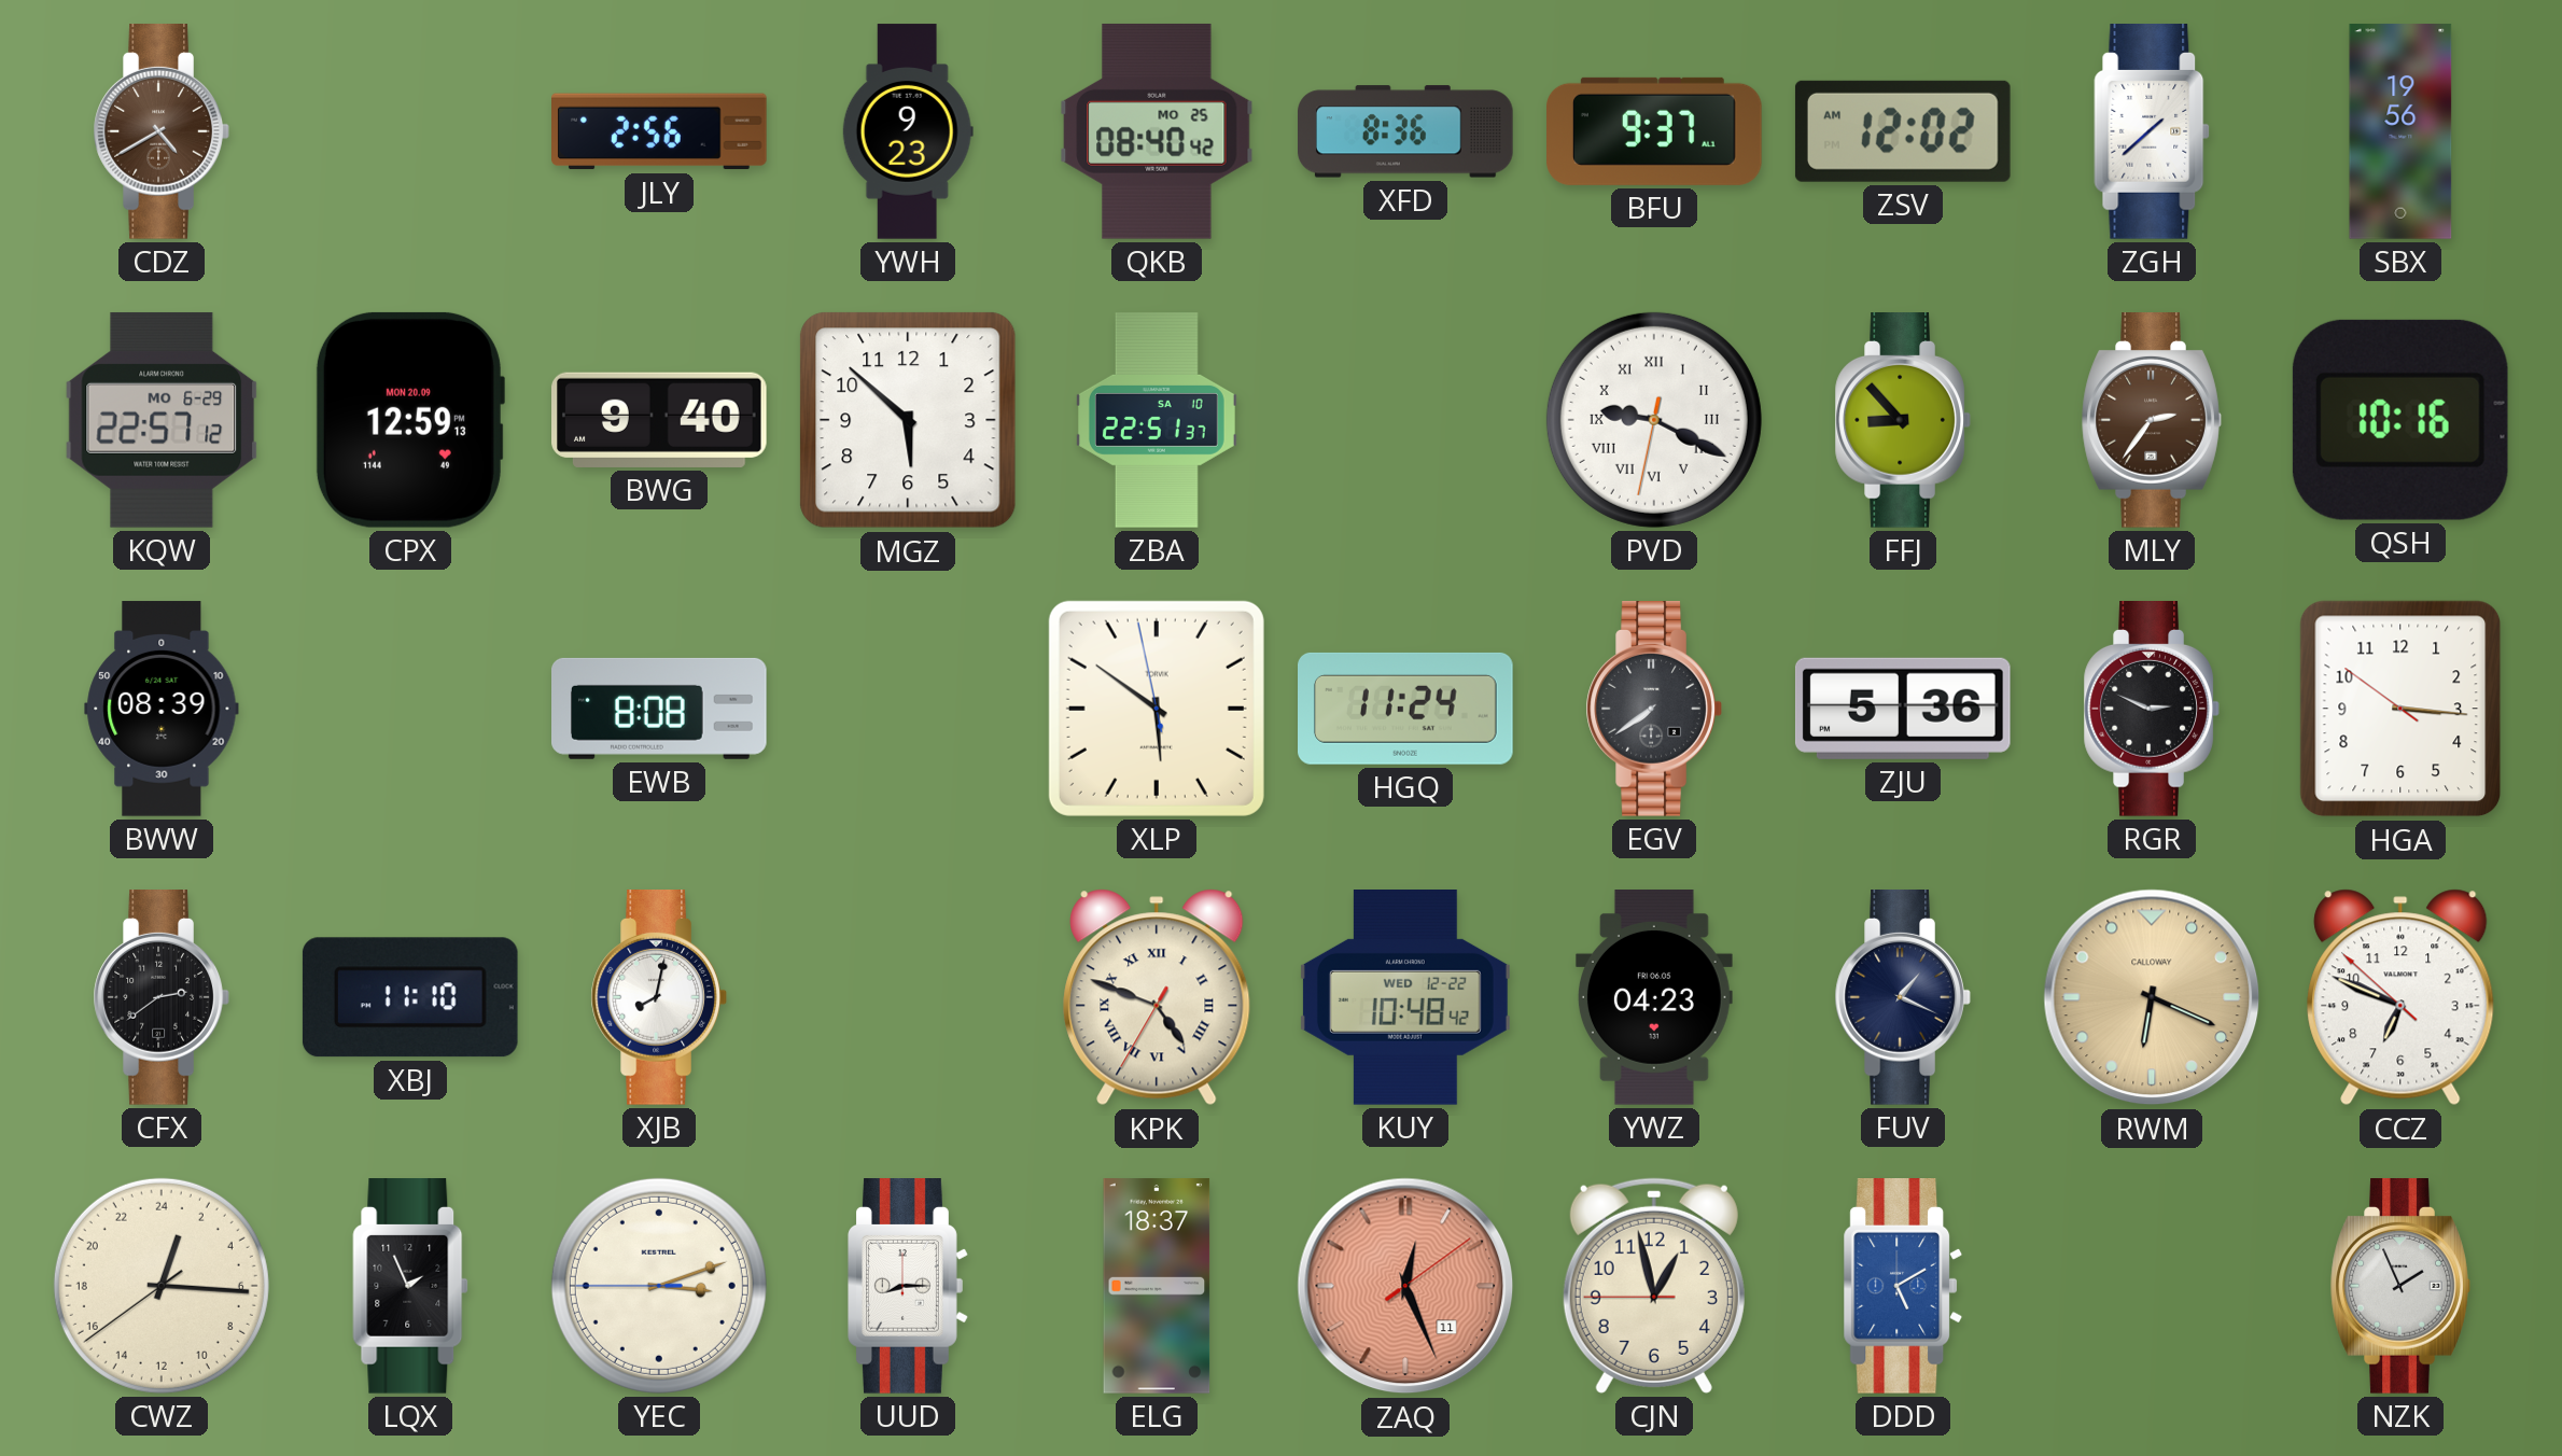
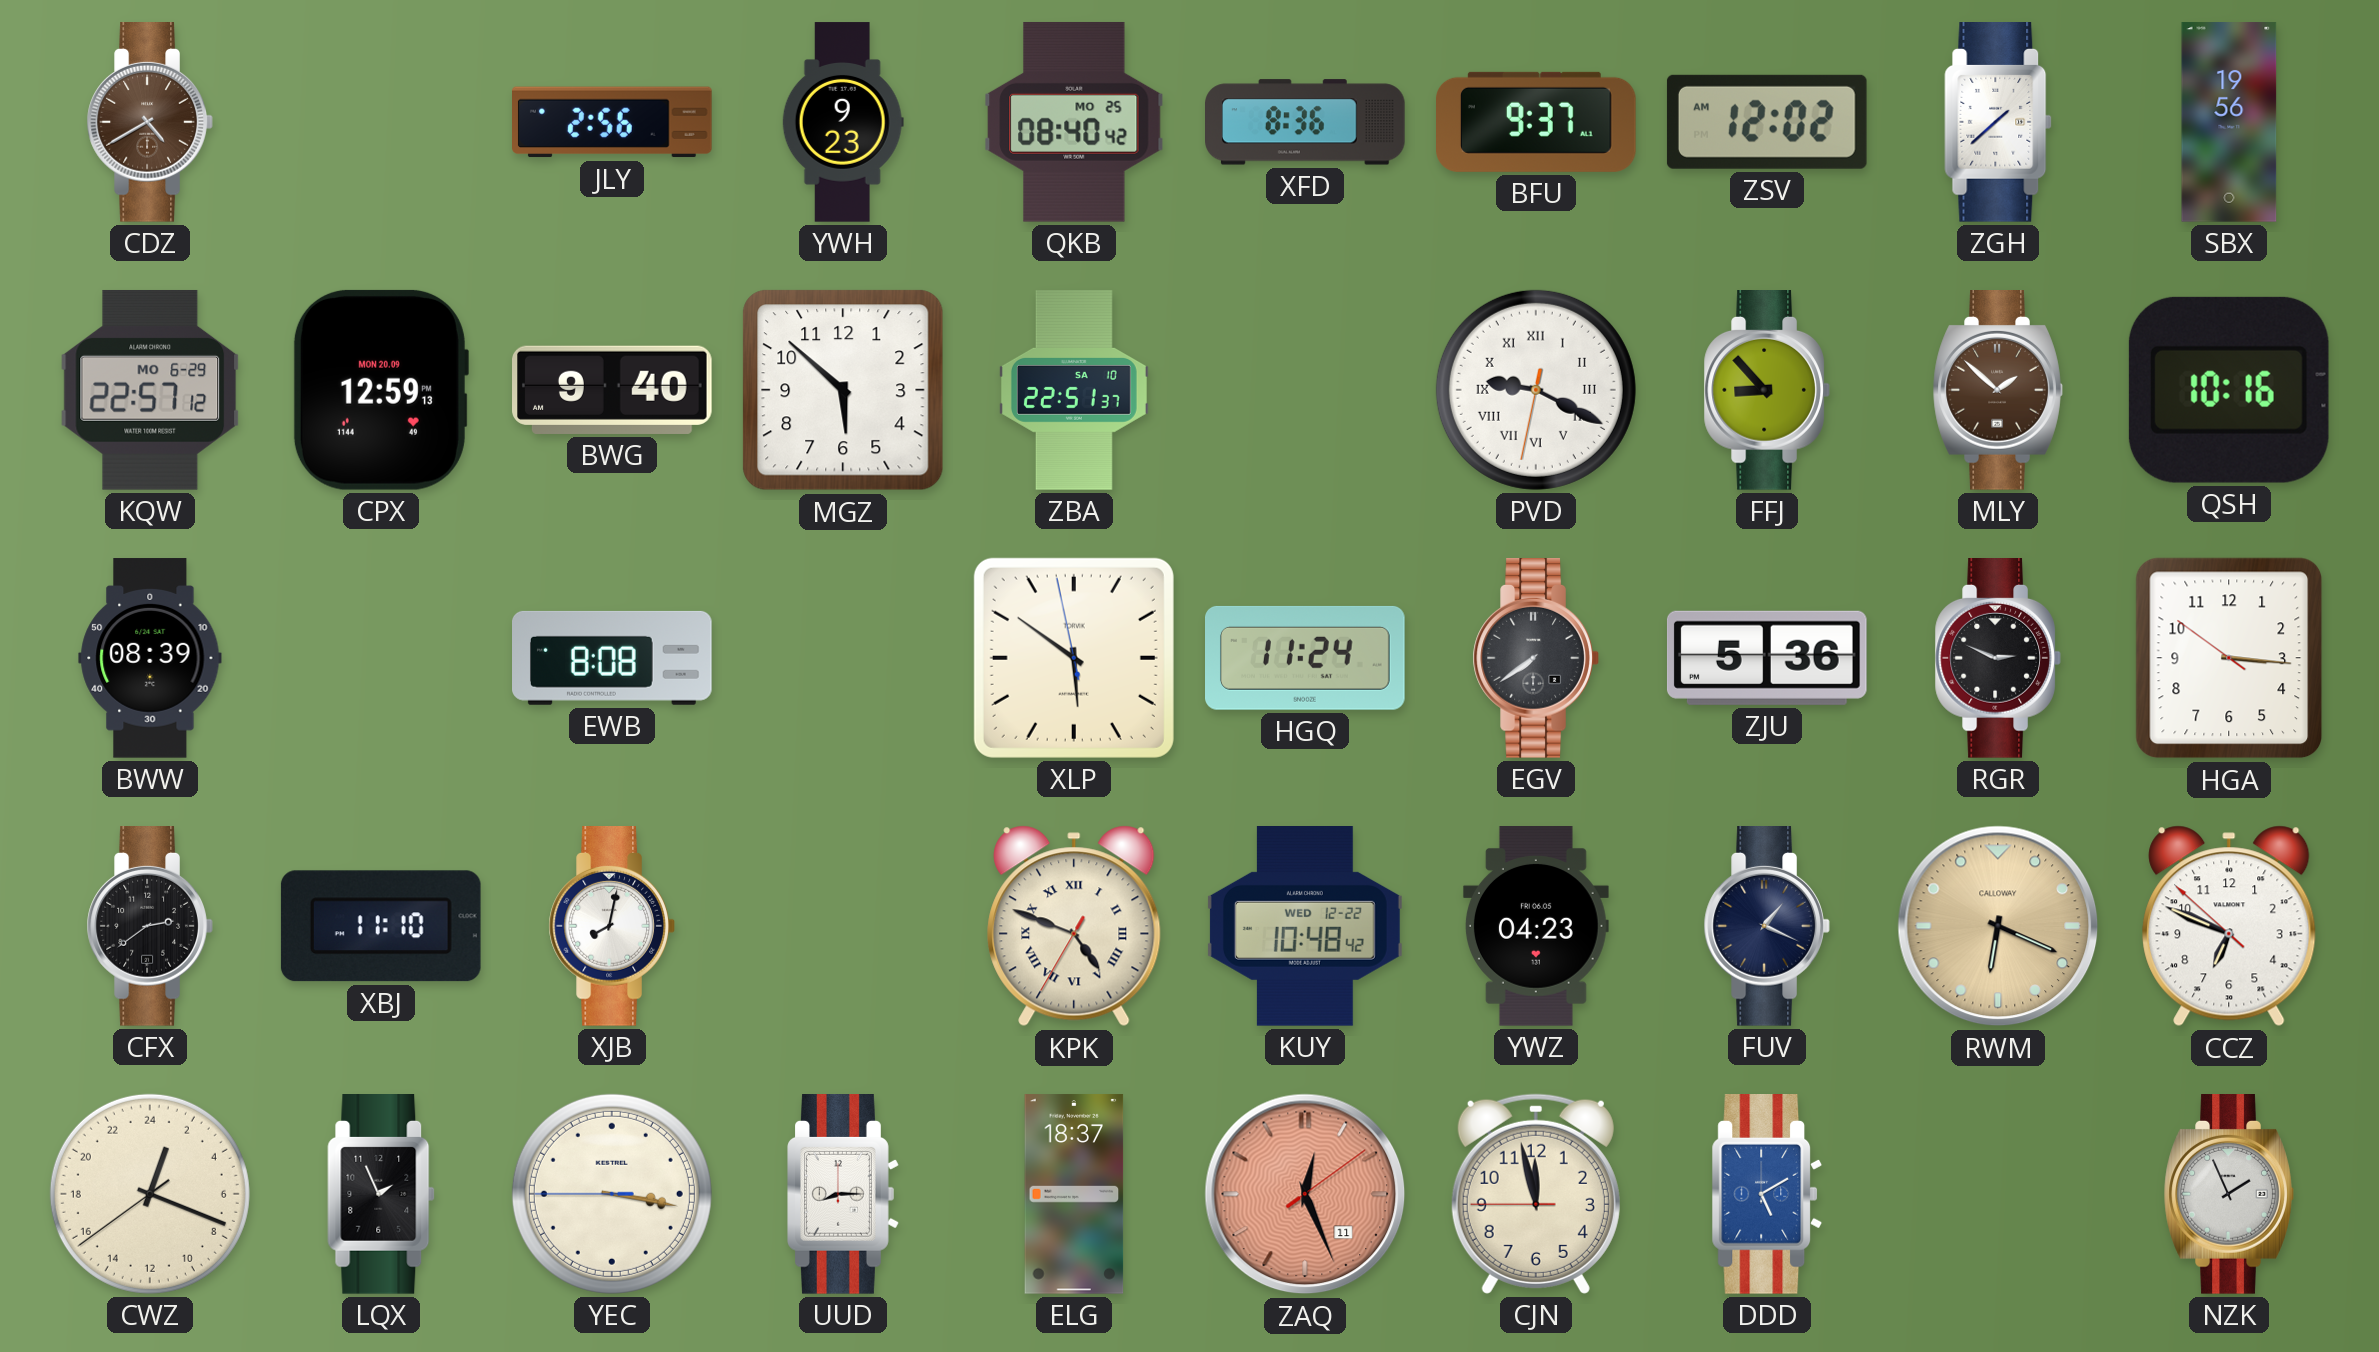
MLY: 2:36 -> 1:52 (1998, 391)
CWZ: 1:15 -> 1:18 (150, 1194)
YEC: 3:11 -> 3:16 (612, 1194)
CJN: 12:57 -> 11:57 (1536, 1194)
